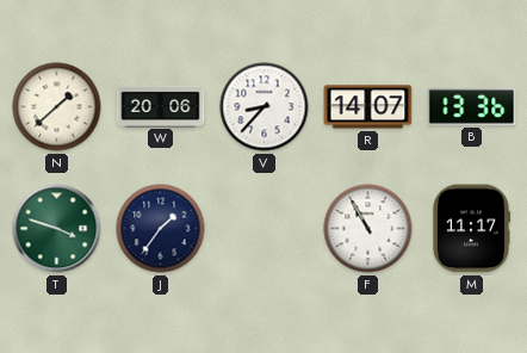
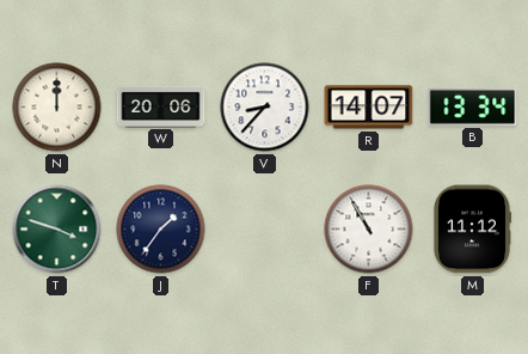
N: 1:38 -> 12:00 (57, 108)
B: 13:36 -> 13:34 (473, 106)
M: 11:17 -> 11:12 (472, 230)
